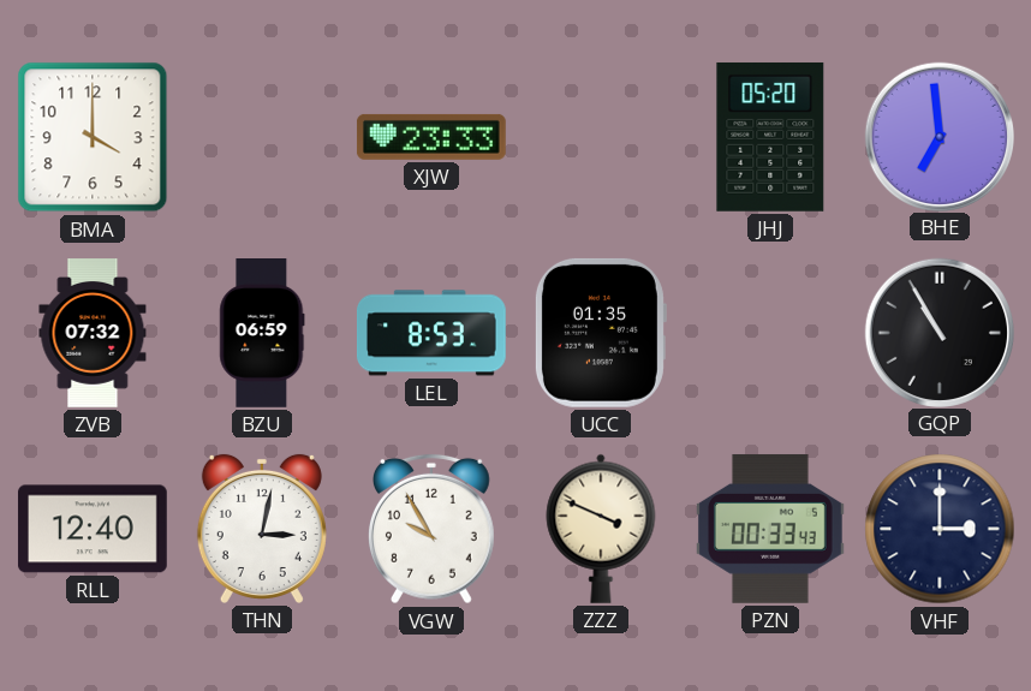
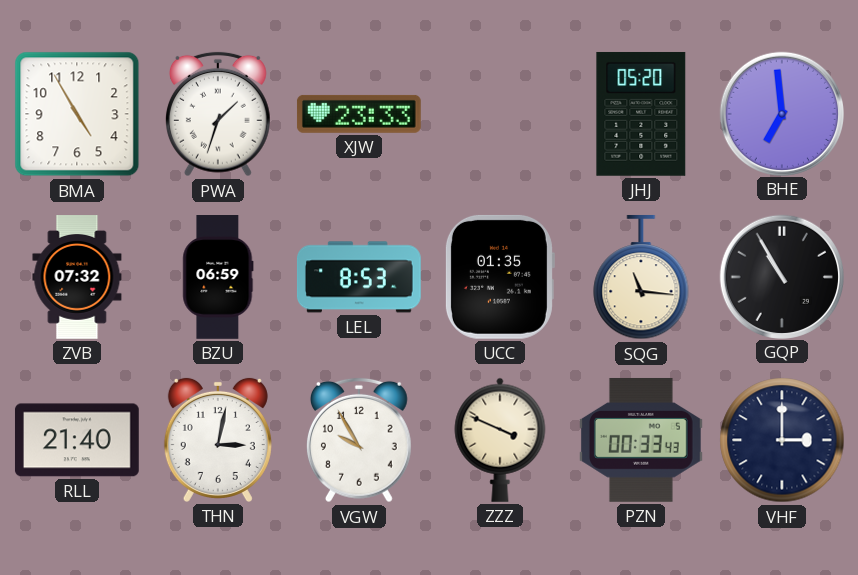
BMA: 4:00 -> 4:55 (77, 114)
PWA: none -> 1:33 (218, 114)
SQG: none -> 11:16 (641, 277)
RLL: 12:40 -> 21:40 (77, 440)
